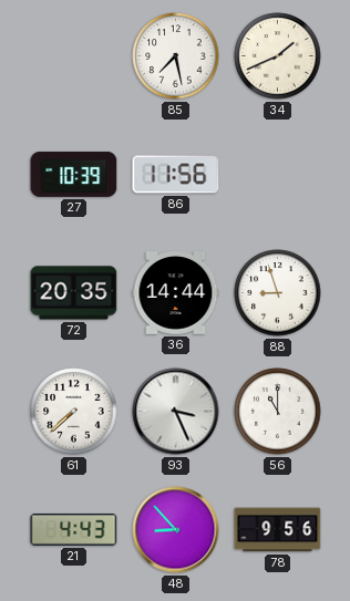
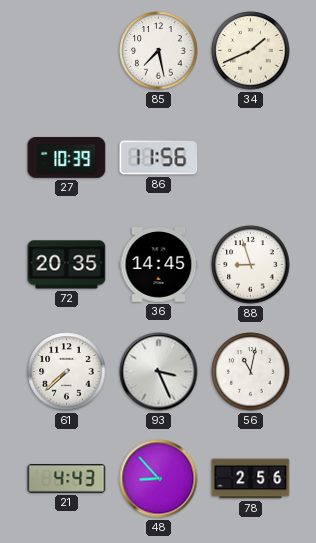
36: 14:44 -> 14:45 (159, 265)
56: 11:00 -> 11:02 (251, 372)
78: 9:56 -> 2:56 (251, 479)
